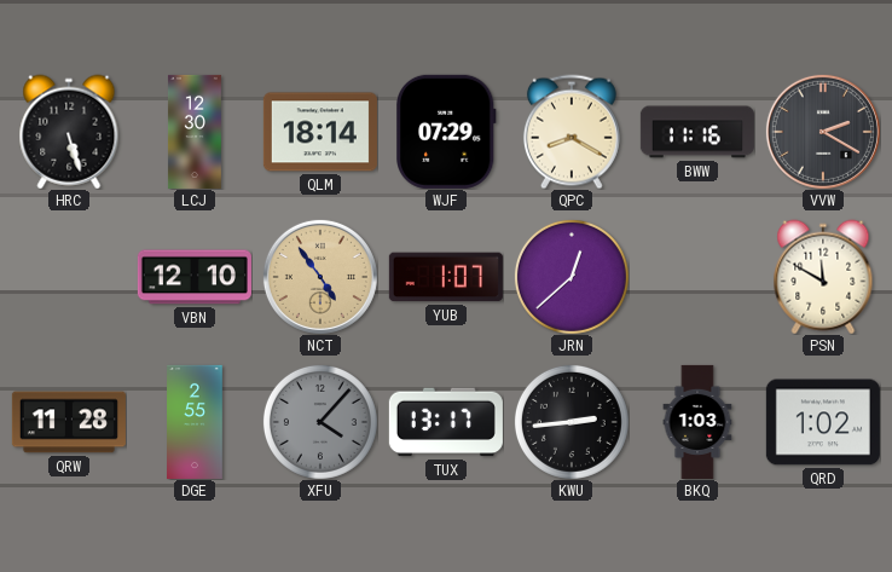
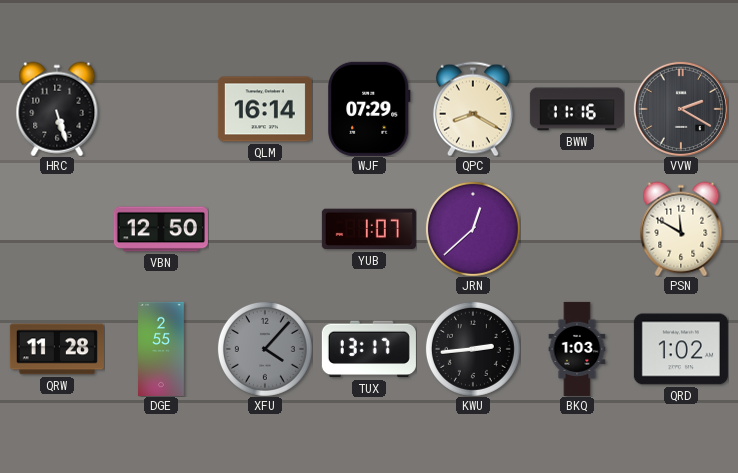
LCJ: 12:30 -> none (195, 132)
QLM: 18:14 -> 16:14 (265, 109)
VBN: 12:10 -> 12:50 (161, 229)
NCT: 4:54 -> none (320, 277)
